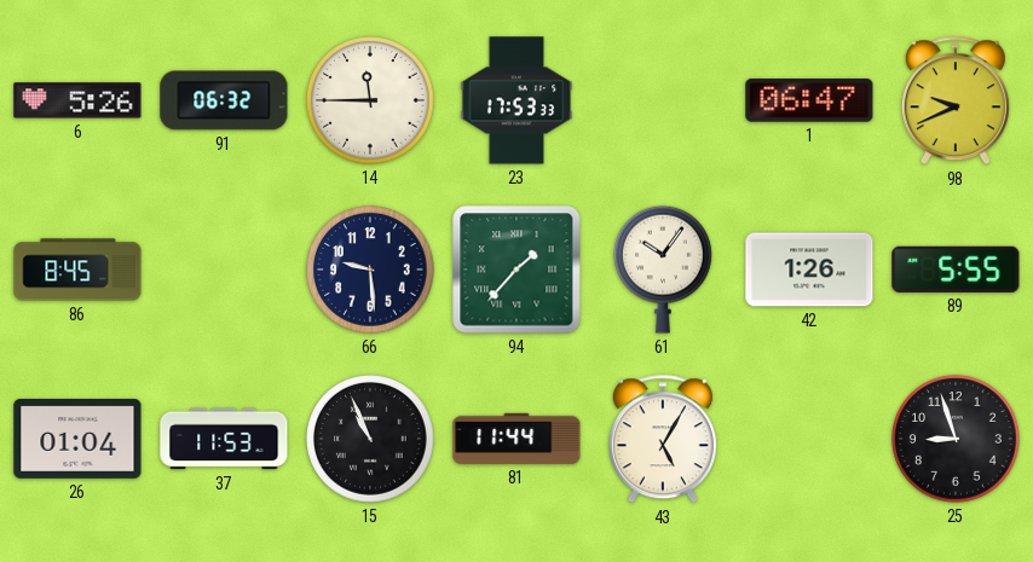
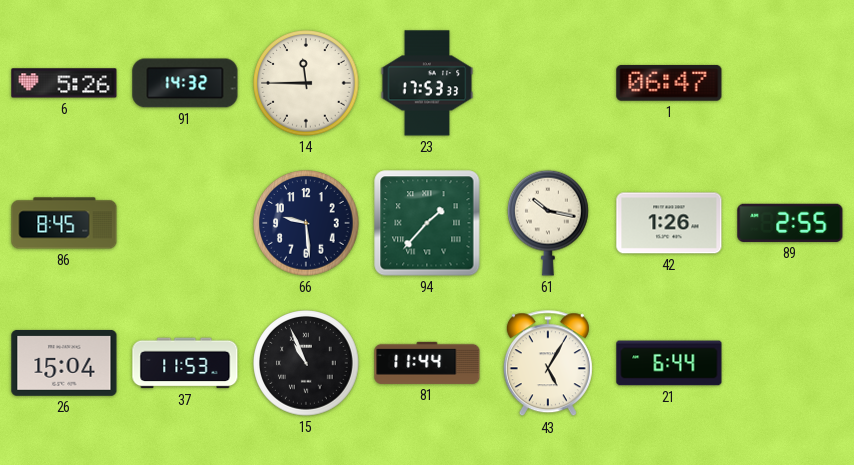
91: 06:32 -> 14:32 (185, 83)
98: 9:41 -> none (956, 102)
61: 10:06 -> 10:17 (549, 223)
89: 5:55 -> 2:55 (790, 223)
26: 01:04 -> 15:04 (64, 363)
21: none -> 6:44 (669, 363)
25: 8:57 -> none (956, 439)
